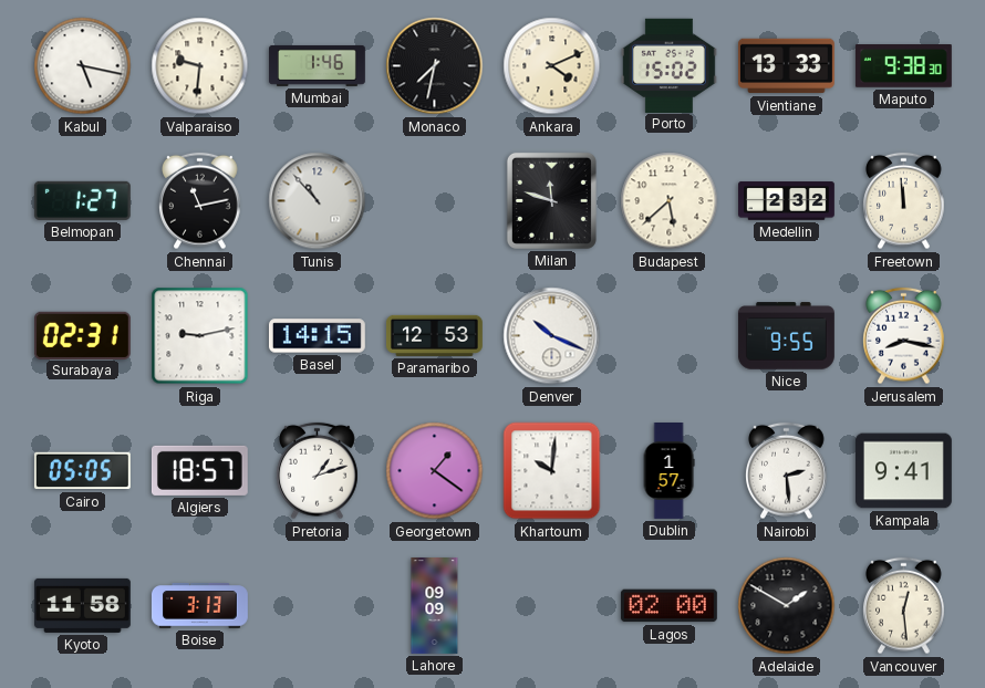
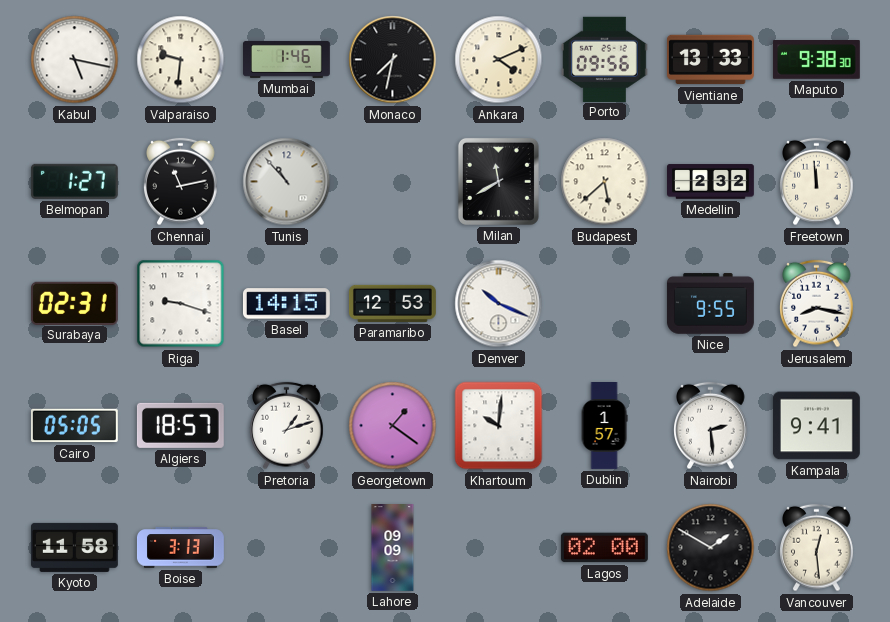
Porto: 15:02 -> 09:56 (604, 59)
Milan: 11:48 -> 11:40 (498, 181)
Riga: 9:13 -> 9:18 (181, 304)
